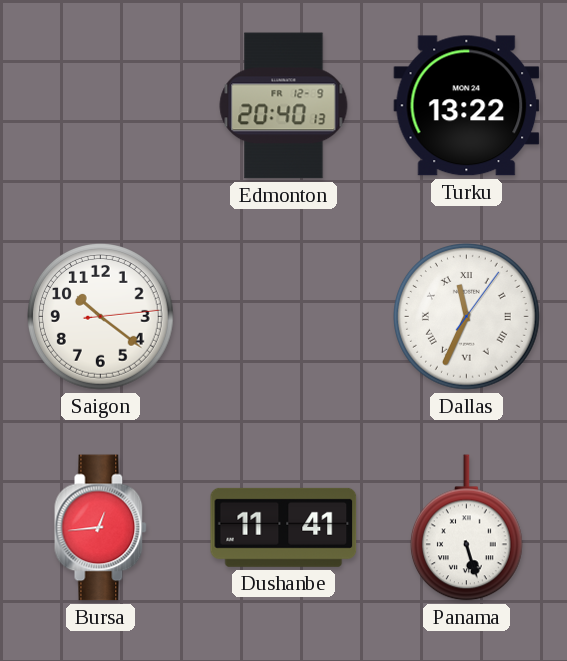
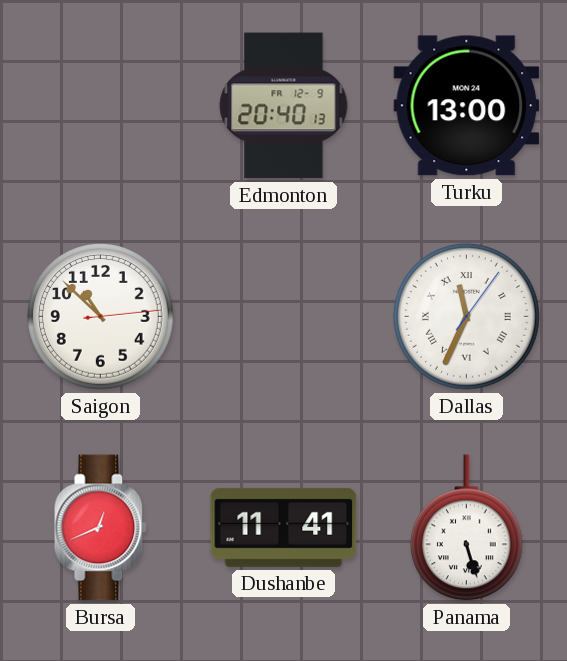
Turku: 13:22 -> 13:00 (467, 106)
Saigon: 10:21 -> 10:52 (101, 317)
Bursa: 12:44 -> 12:41 (101, 528)
